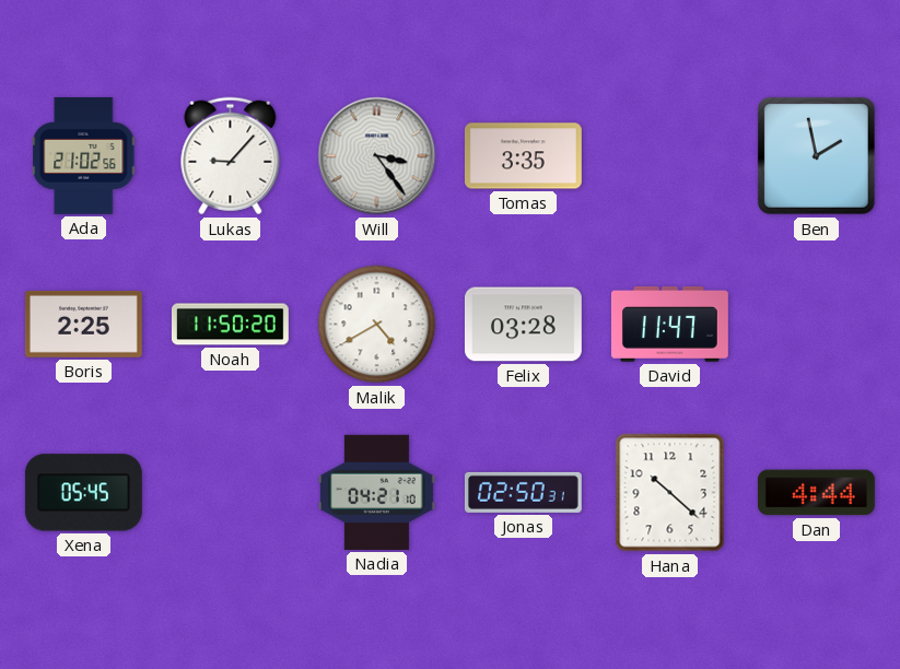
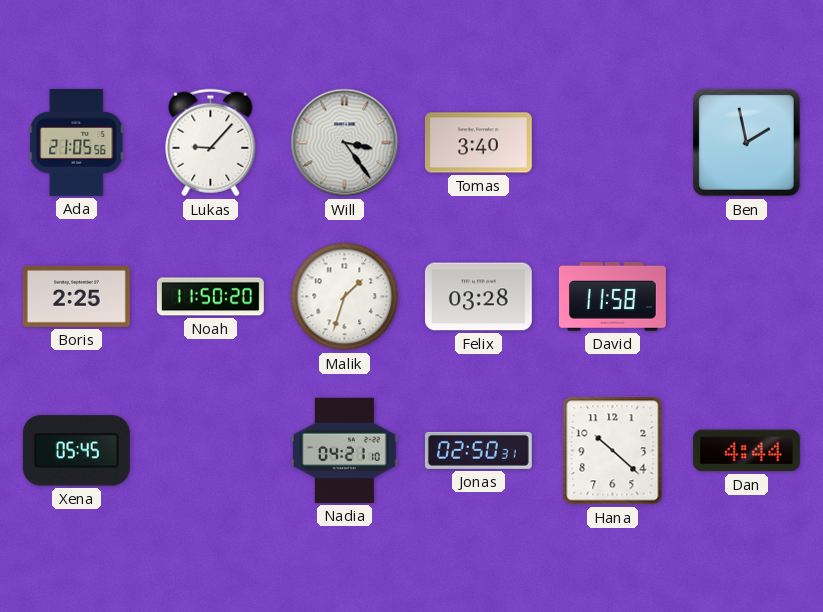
Ada: 21:02 -> 21:05 (77, 142)
Tomas: 3:35 -> 3:40 (478, 143)
Malik: 4:40 -> 1:33 (345, 297)
David: 11:47 -> 11:58 (612, 296)
